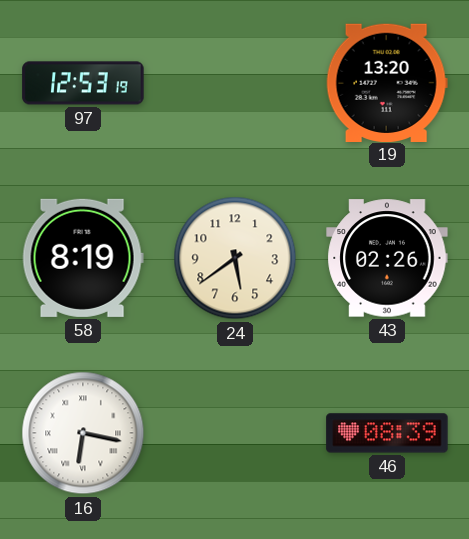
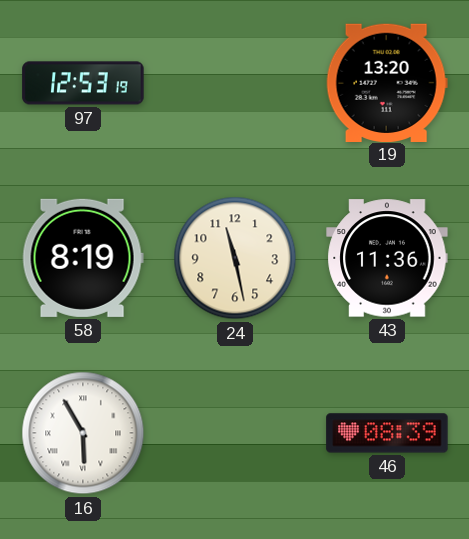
24: 5:39 -> 11:28 (235, 258)
43: 02:26 -> 11:36 (387, 258)
16: 6:17 -> 5:55 (83, 433)
